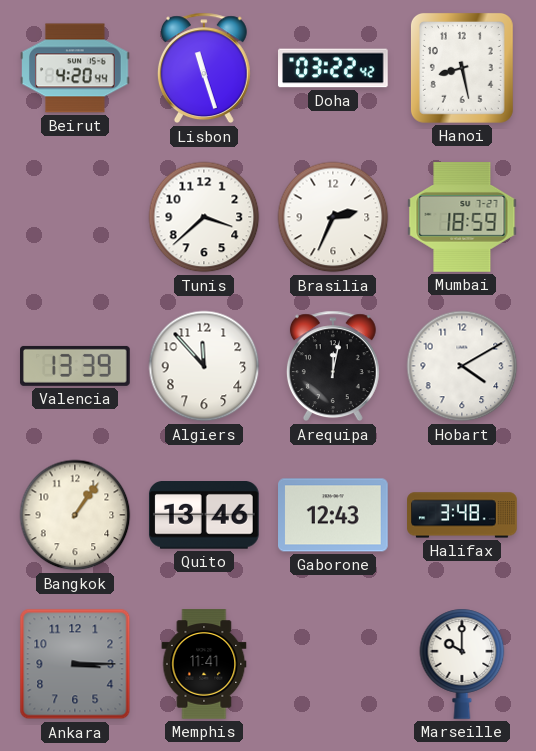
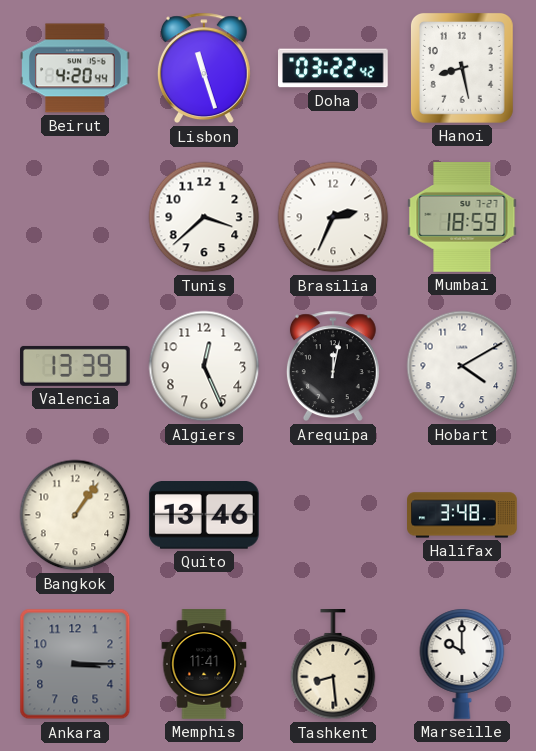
Algiers: 11:53 -> 12:26 (204, 366)
Gaborone: 12:43 -> none (334, 515)
Tashkent: none -> 8:29 (333, 665)
